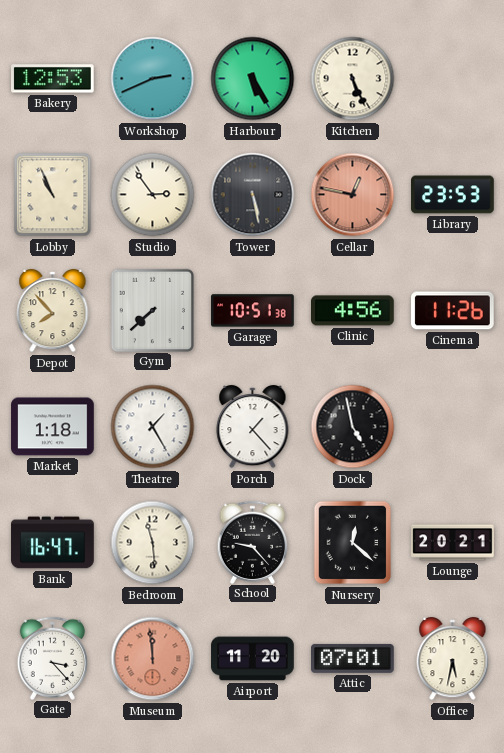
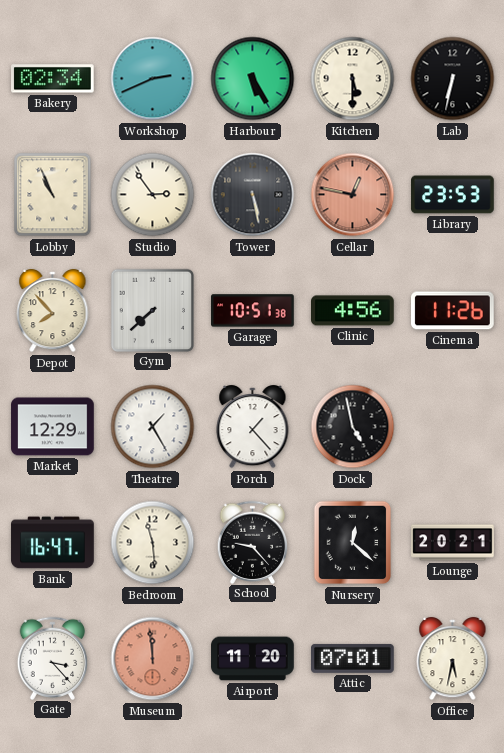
Bakery: 12:53 -> 02:34 (53, 79)
Kitchen: 5:26 -> 5:30 (353, 79)
Lab: none -> 6:32 (453, 79)
Market: 1:18 -> 12:29 (53, 427)
